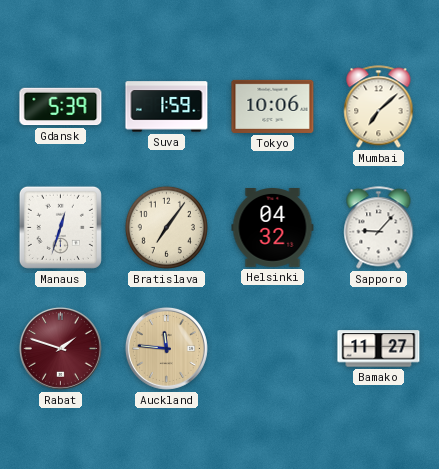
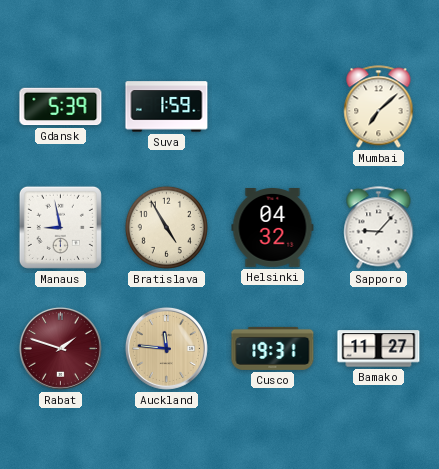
Tokyo: 10:06 -> none (273, 106)
Manaus: 12:33 -> 8:58 (60, 227)
Bratislava: 7:06 -> 4:55 (166, 227)
Cusco: none -> 19:31 (273, 348)
